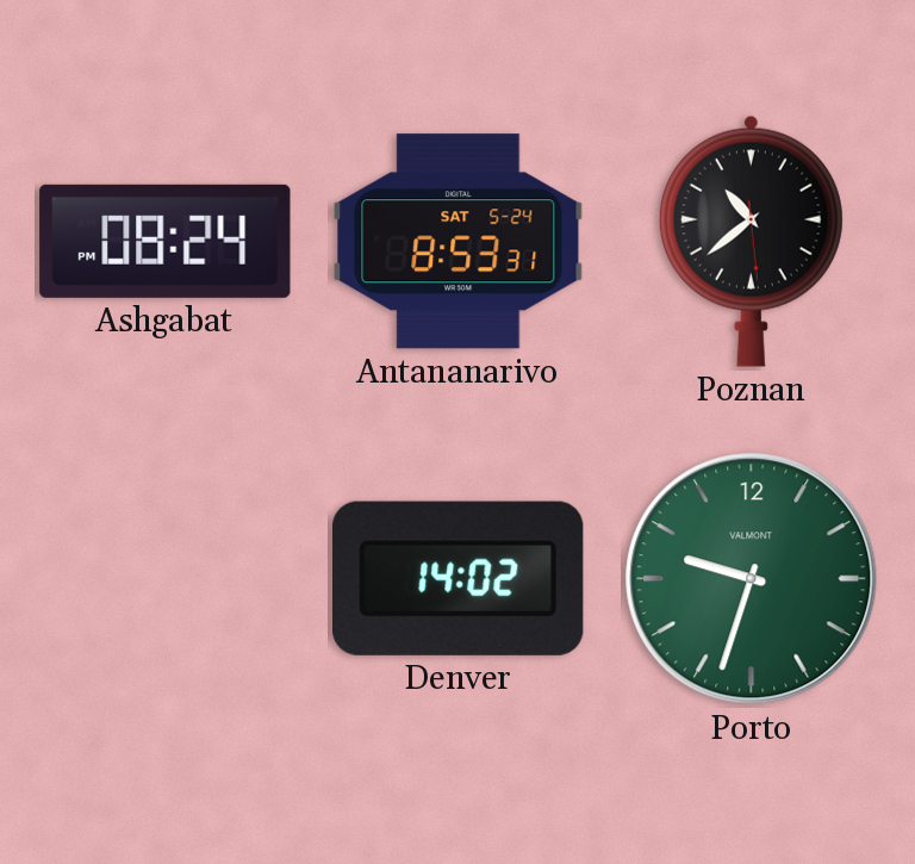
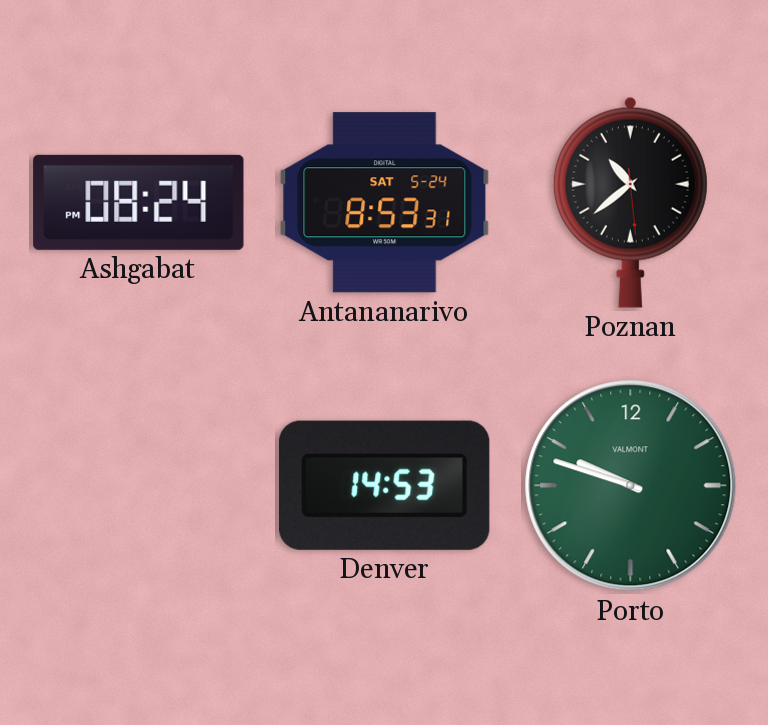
Denver: 14:02 -> 14:53 (385, 485)
Porto: 9:33 -> 9:48 (631, 486)
